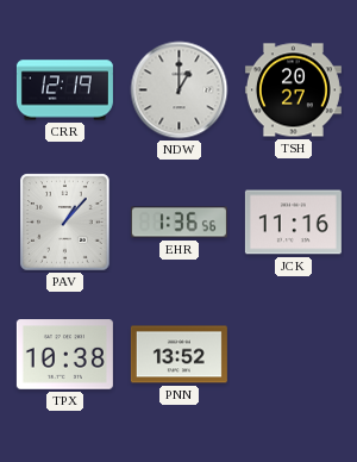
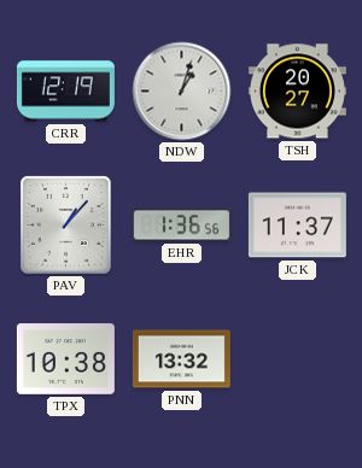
NDW: 1:00 -> 1:03 (182, 92)
JCK: 11:16 -> 11:37 (297, 226)
PNN: 13:52 -> 13:32 (181, 359)
